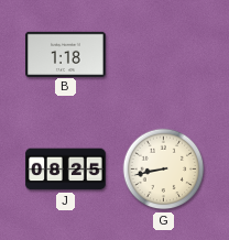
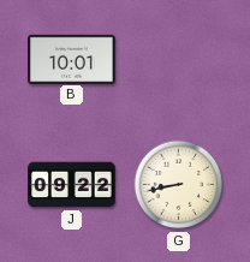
B: 1:18 -> 10:01 (72, 59)
J: 08:25 -> 09:22 (72, 185)
